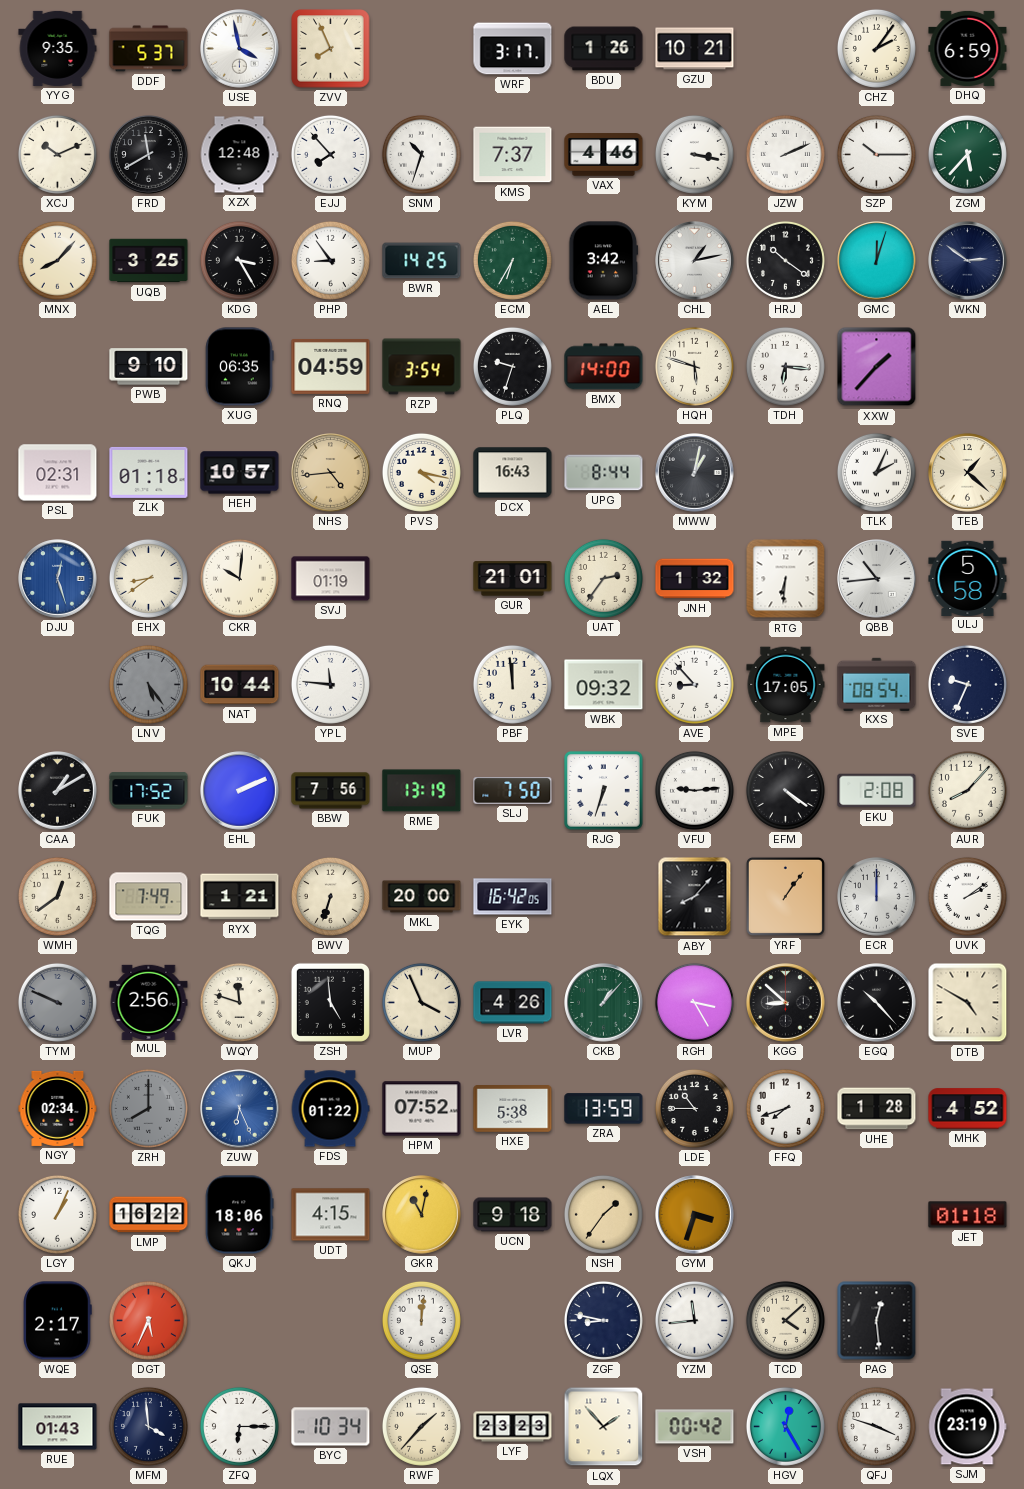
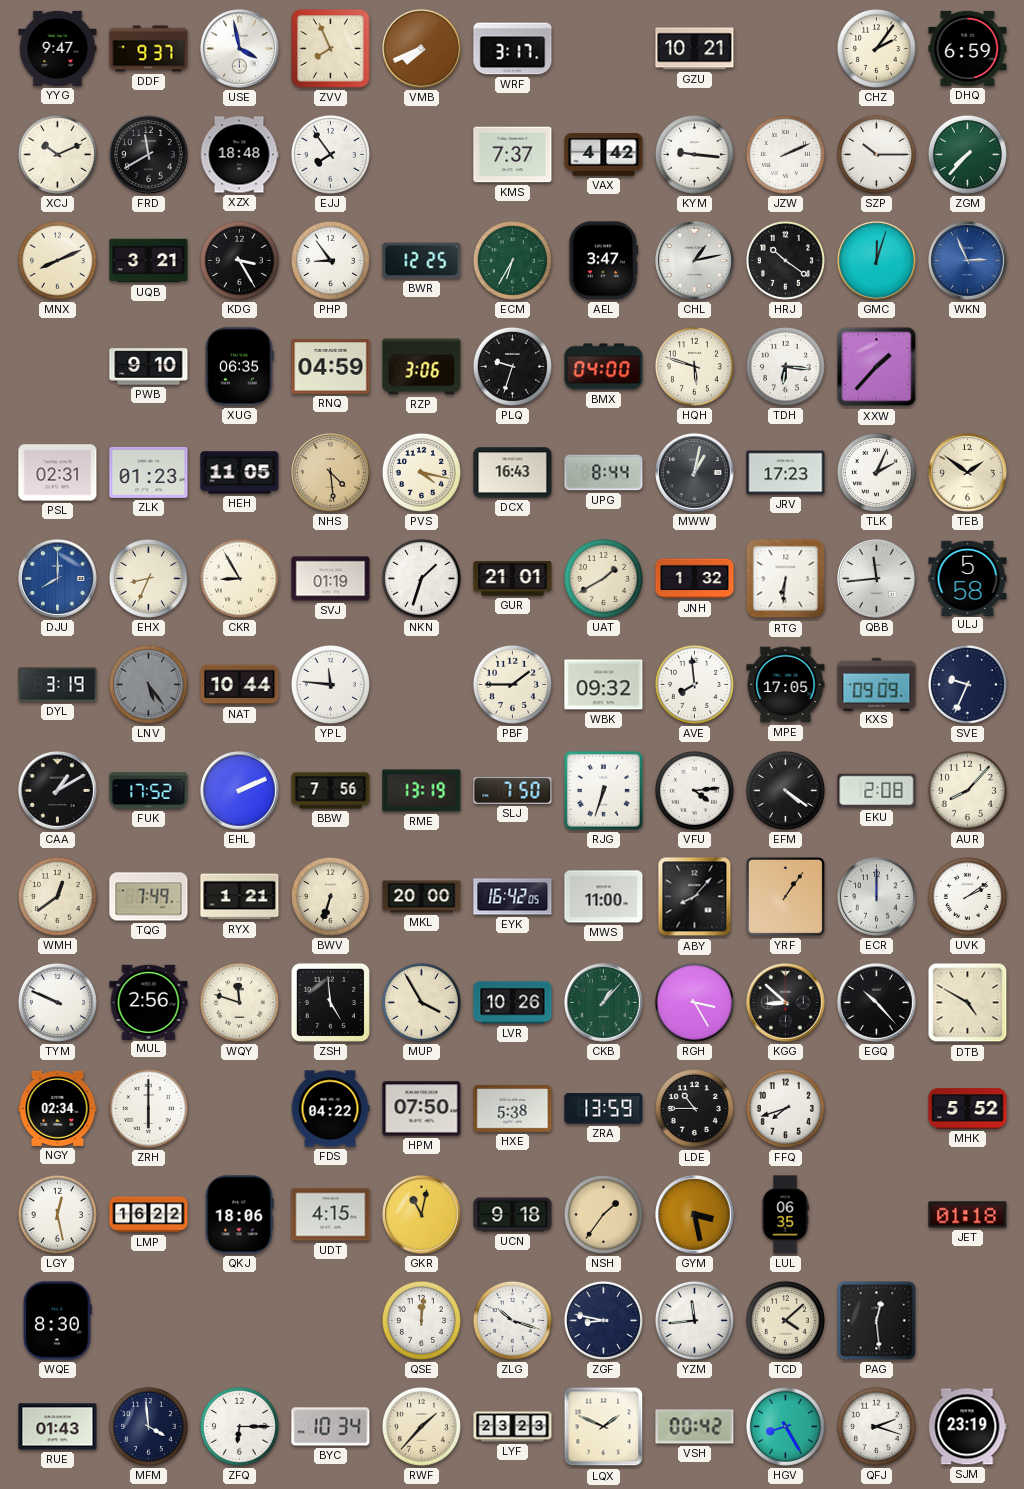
YYG: 9:35 -> 9:47 (58, 48)
DDF: 5:37 -> 9:37 (149, 49)
VMB: none -> 7:41 (422, 49)
BDU: 1:26 -> none (604, 49)
XZX: 12:48 -> 18:48 (239, 155)
EJJ: 7:53 -> 7:54 (330, 154)
SNM: 10:33 -> none (421, 154)
VAX: 4:46 -> 4:42 (604, 155)
KYM: 3:17 -> 9:16 (694, 154)
ZGM: 5:37 -> 7:37 (967, 154)
MNX: 8:07 -> 8:11 (57, 260)
UQB: 3:25 -> 3:21 (149, 261)
BWR: 14:25 -> 12:25 (422, 261)
AEL: 3:42 -> 3:47 (604, 261)
WKN: 2:51 -> 2:56 (968, 261)
WKN dial: navy -> blue (968, 261)
RZP: 3:54 -> 3:06 (422, 367)
BMX: 14:00 -> 04:00 (604, 367)
ZLK: 01:18 -> 01:23 (149, 472)
HEH: 10:57 -> 11:05 (240, 473)
NHS: 4:44 -> 4:29 (331, 473)
JRV: none -> 17:23 (786, 473)
TEB: 1:22 -> 1:51 (968, 473)
DJU: 12:27 -> 8:00 (58, 579)
EHX: 8:39 -> 8:34 (148, 578)
CKR: 10:01 -> 8:55 (239, 578)
NKN: none -> 1:33 (421, 578)
UAT: 2:36 -> 1:40 (603, 578)
QBB: 10:44 -> 11:44 (877, 579)
DYL: none -> 3:19 (58, 685)
PBF: 11:59 -> 1:45 (512, 684)
AVE: 8:53 -> 7:59 (694, 684)
KXS: 08:54 -> 09:09 (877, 684)
VFU: 9:14 -> 4:14 (694, 790)
MWS: none -> 11:00 (604, 897)
TYM dial: grey -> white (57, 1002)
MUP: 3:56 -> 3:55 (421, 1002)
LVR: 4:26 -> 10:26 (513, 1003)
ZRH: 8:00 -> 6:00 (148, 1108)
ZRH dial: grey -> white (148, 1108)
ZUW: 6:26 -> none (240, 1109)
FDS: 01:22 -> 04:22 (330, 1109)
HPM: 07:52 -> 07:50 (422, 1109)
UHE: 1:28 -> none (877, 1109)
MHK: 4:52 -> 5:52 (968, 1109)
LGY: 1:04 -> 12:28 (57, 1214)
GYM: 3:33 -> 3:28 (695, 1215)
LUL: none -> 06:35 (785, 1215)
WQE: 2:17 -> 8:30 (58, 1321)
DGT: 5:34 -> none (148, 1320)
ZLG: none -> 10:18 (512, 1320)
LQX: 1:53 -> 1:49 (604, 1427)
HGV: 12:25 -> 8:25 (785, 1426)
QFJ: 3:48 -> 2:18 (876, 1426)
